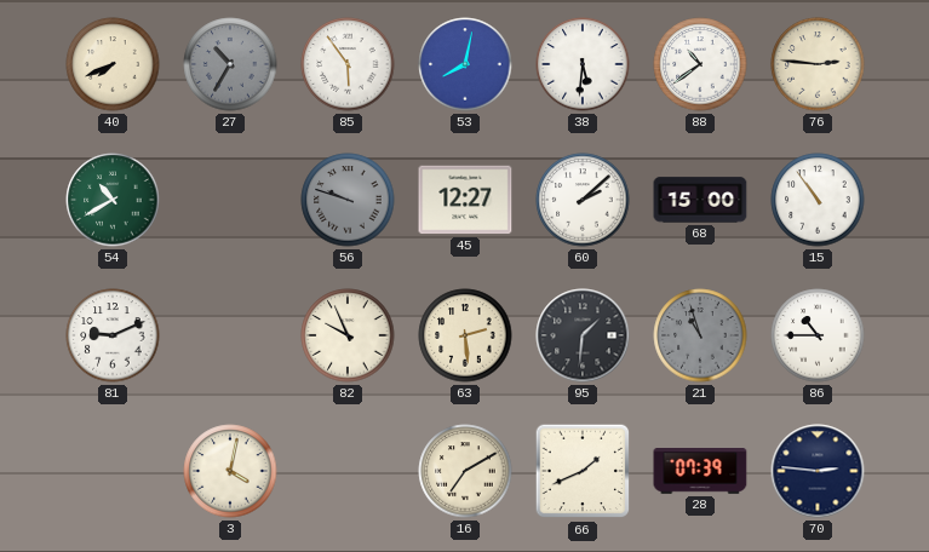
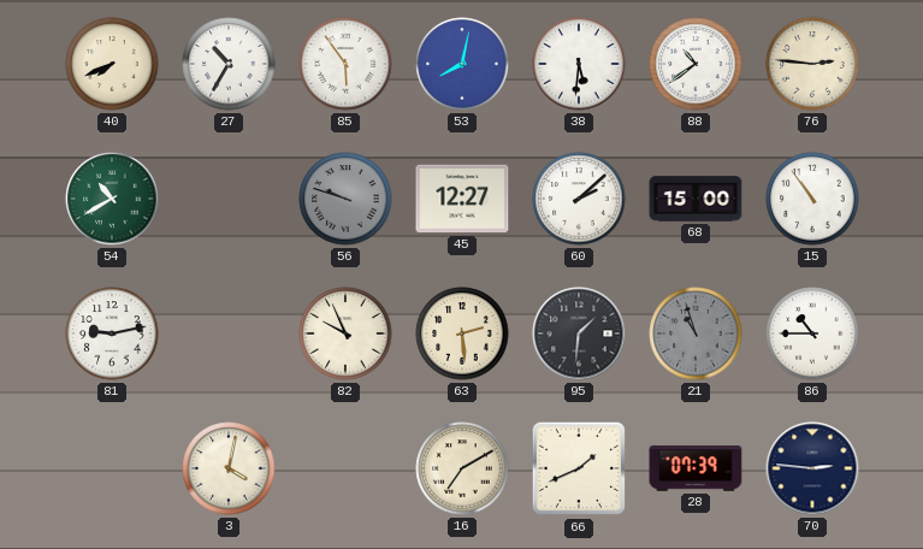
27 dial: grey -> white (229, 64)
81: 9:11 -> 9:13 (112, 333)
